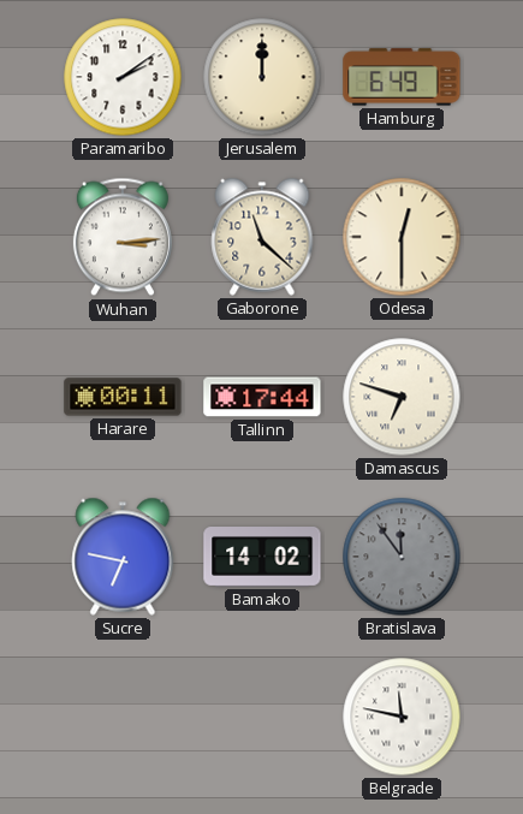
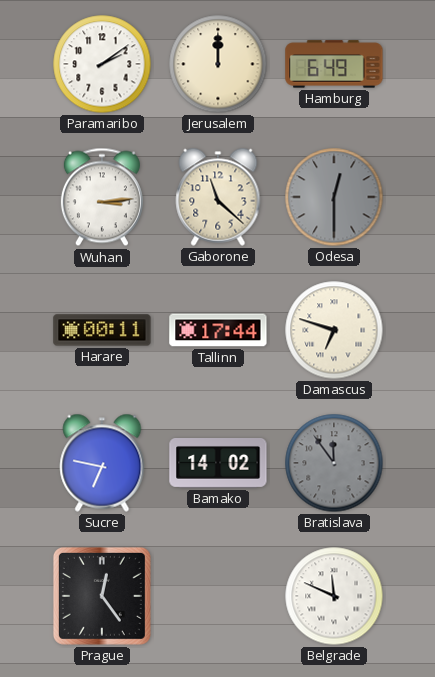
Odesa dial: cream -> grey (334, 197)
Prague: none -> 12:24 (102, 596)
Belgrade: 11:47 -> 11:49 (334, 596)
